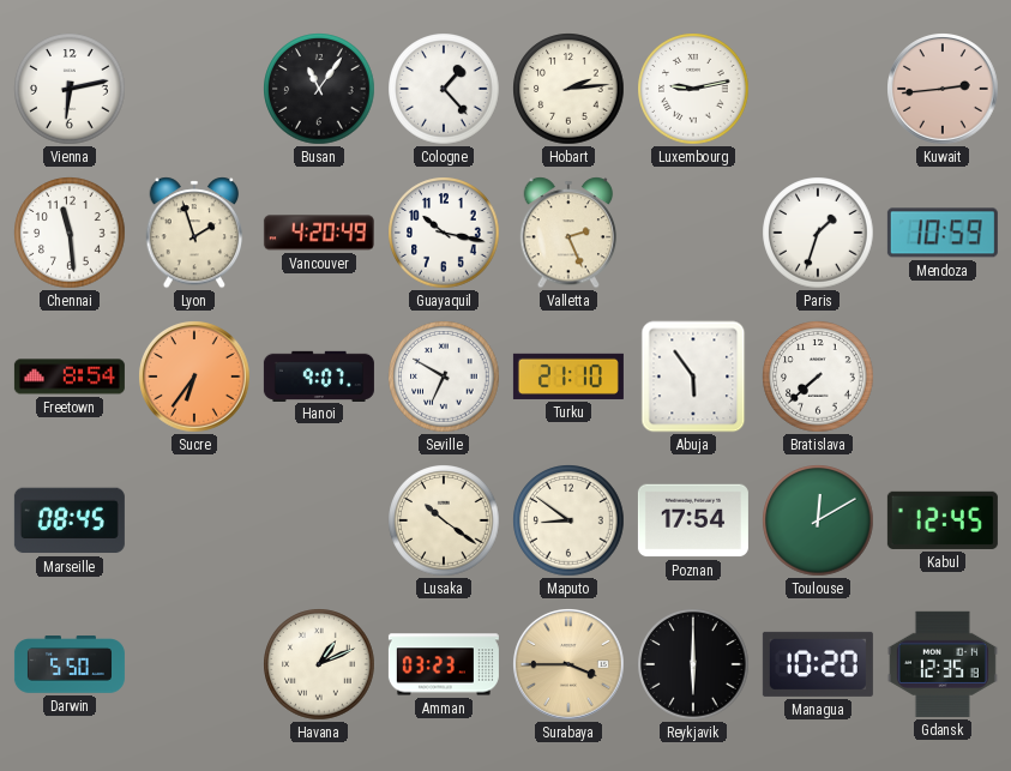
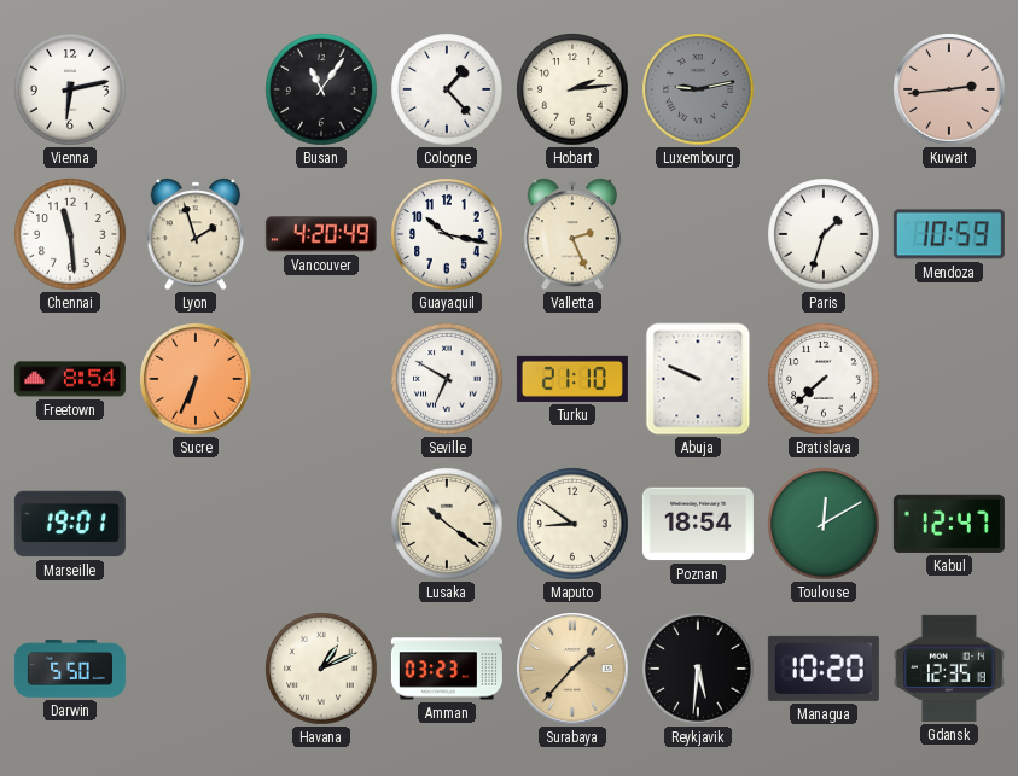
Luxembourg dial: white -> grey (698, 89)
Sucre: 6:36 -> 6:34 (197, 380)
Hanoi: 9:07 -> none (319, 375)
Abuja: 5:54 -> 9:49 (698, 379)
Marseille: 08:45 -> 19:01 (70, 524)
Poznan: 17:54 -> 18:54 (698, 524)
Kabul: 12:45 -> 12:47 (949, 524)
Surabaya: 3:45 -> 1:37 (574, 670)
Reykjavik: 6:00 -> 5:31 (698, 669)
